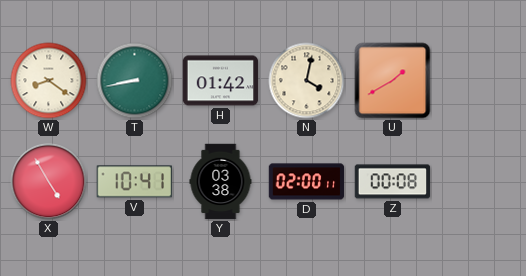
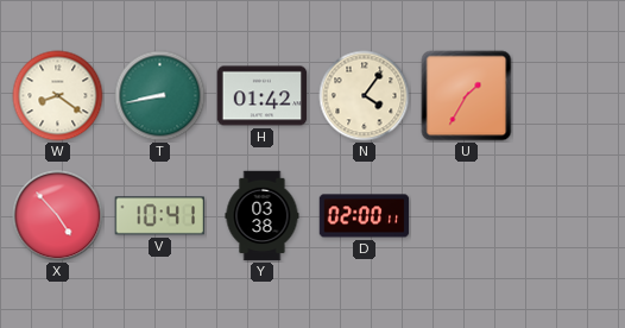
N: 4:02 -> 4:06 (365, 96)
U: 1:40 -> 1:35 (467, 96)
X: 4:55 -> 4:53 (58, 216)
Z: 00:08 -> none (393, 182)
